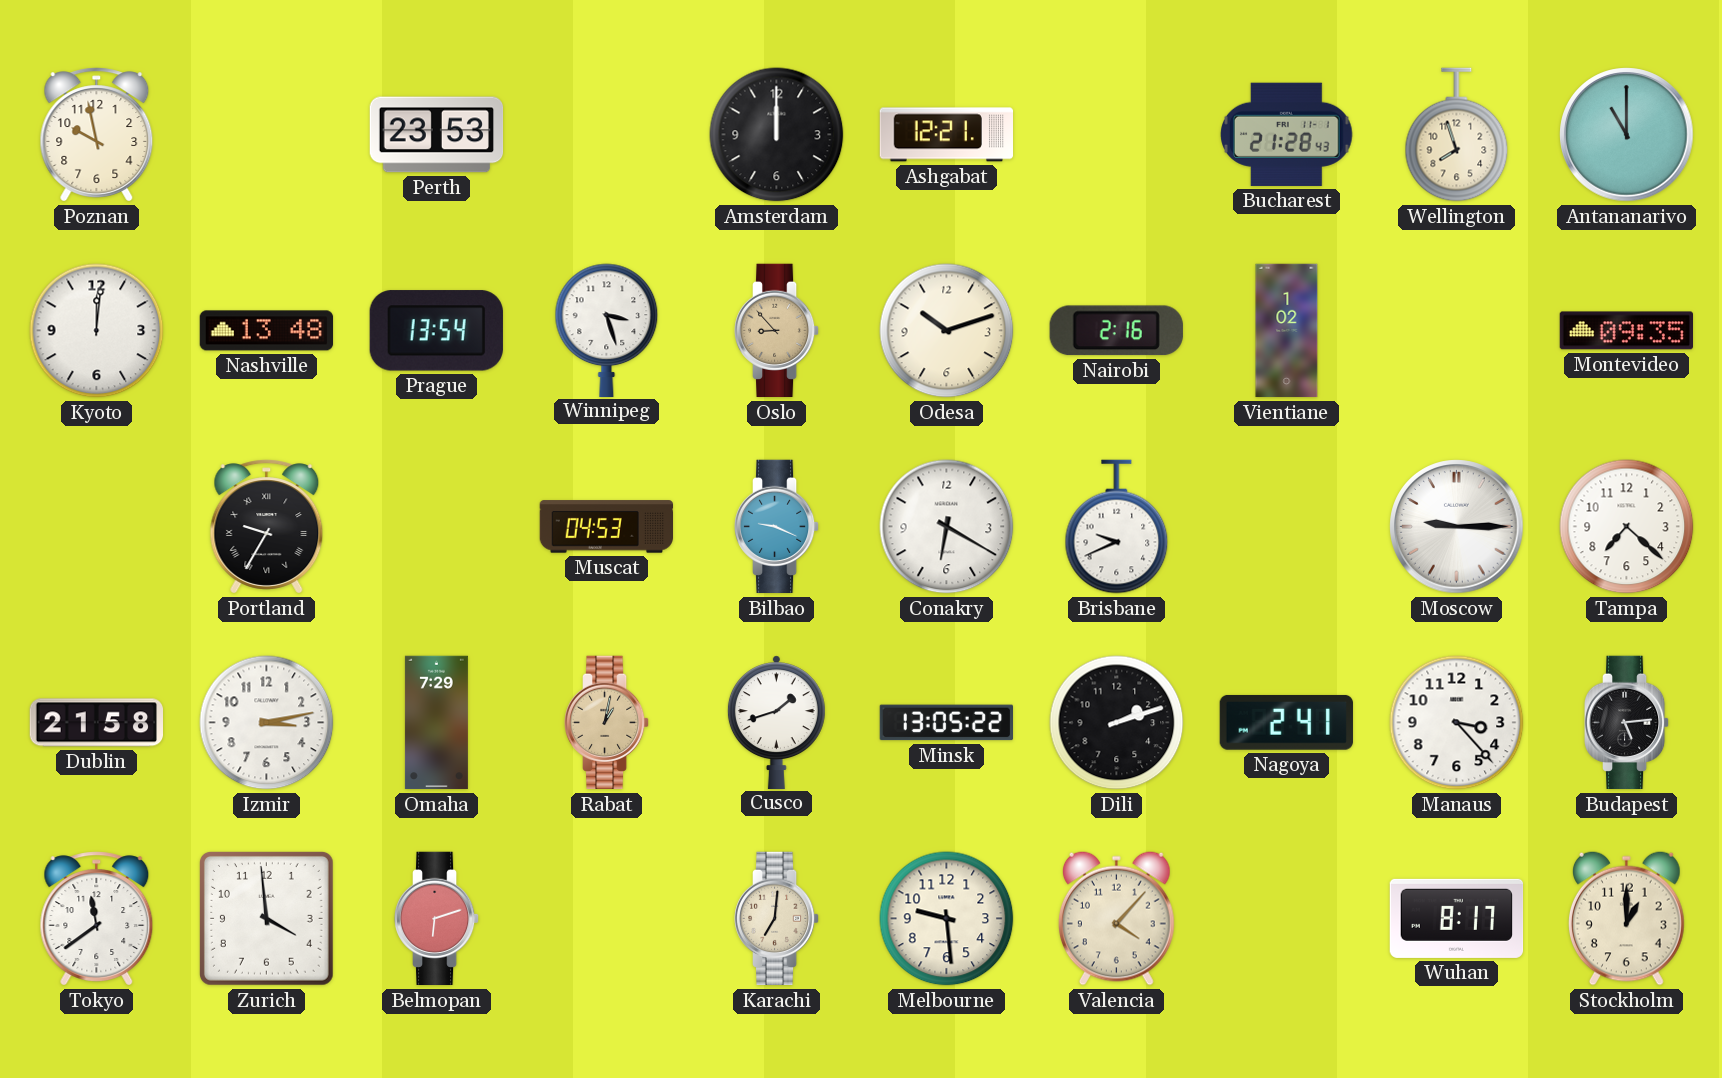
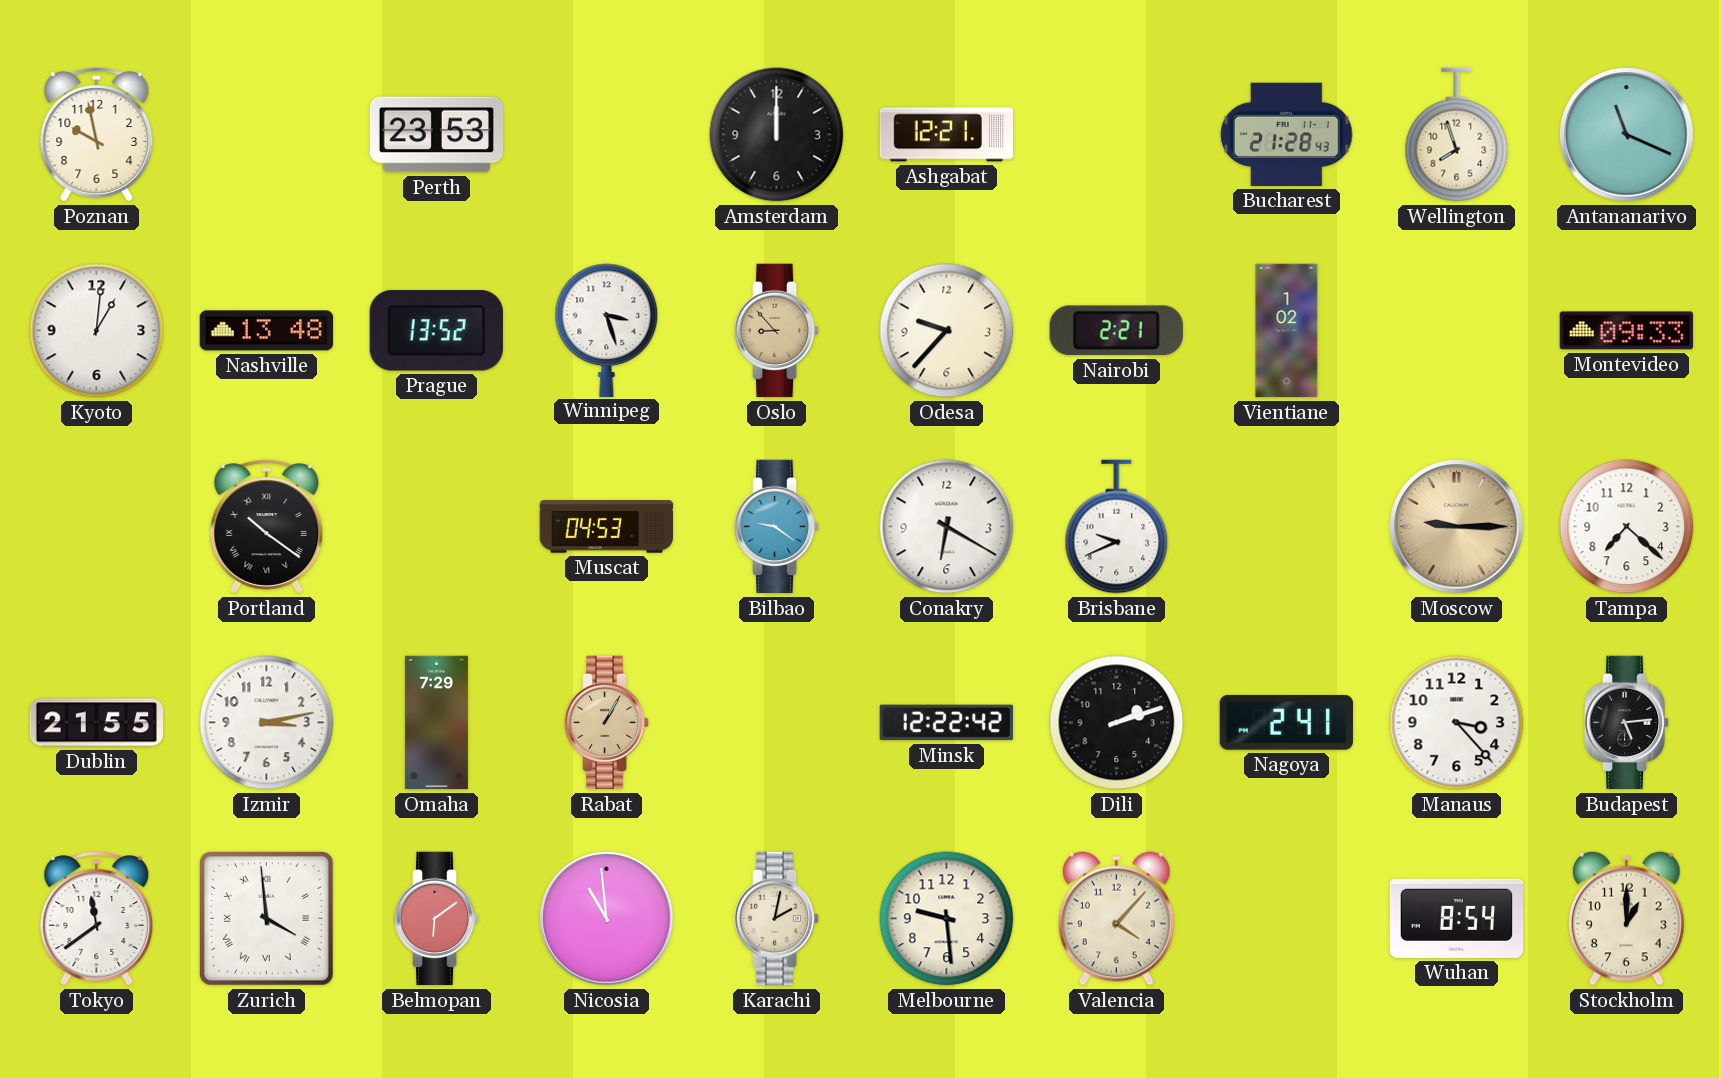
Antananarivo: 11:00 -> 11:19 (1627, 135)
Kyoto: 12:01 -> 1:01 (97, 331)
Prague: 13:54 -> 13:52 (436, 331)
Odesa: 10:12 -> 9:37 (947, 331)
Nairobi: 2:16 -> 2:21 (1116, 331)
Montevideo: 09:35 -> 09:33 (1626, 331)
Portland: 9:35 -> 10:21 (267, 527)
Bilbao: 9:19 -> 9:21 (777, 527)
Moscow dial: white -> champagne (1457, 527)
Dublin: 21:58 -> 21:55 (97, 723)
Rabat: 1:02 -> 1:05 (607, 723)
Cusco: 1:42 -> none (776, 722)
Minsk: 13:05 -> 12:22 (946, 723)
Zurich numerals: Arabic -> Roman (266, 918)
Belmopan: 6:12 -> 6:09 (437, 919)
Nicosia: none -> 10:59 (607, 919)
Karachi: 7:01 -> 2:02 (777, 919)
Wuhan: 8:17 -> 8:54 (1457, 918)
